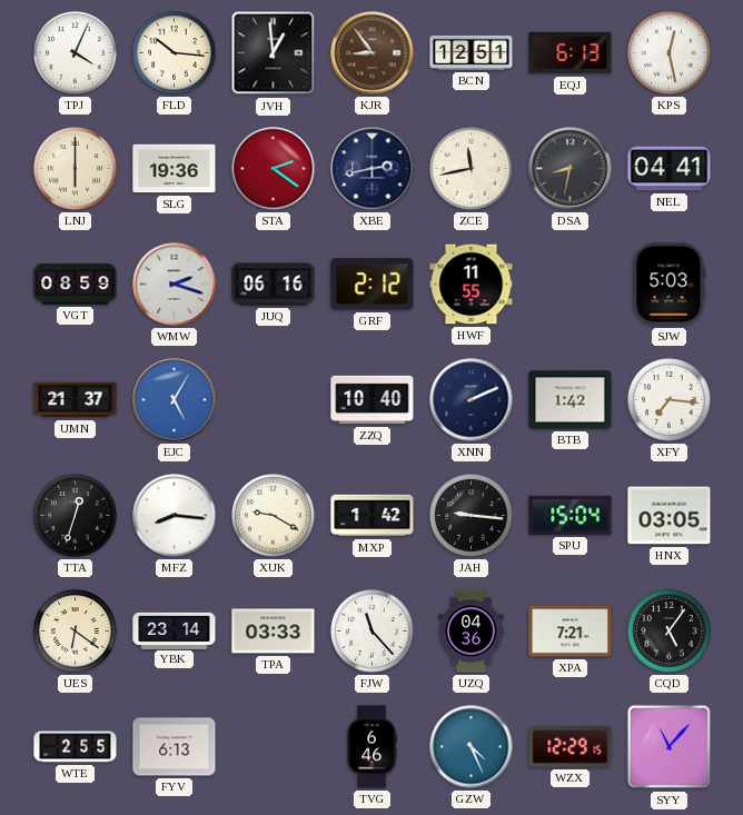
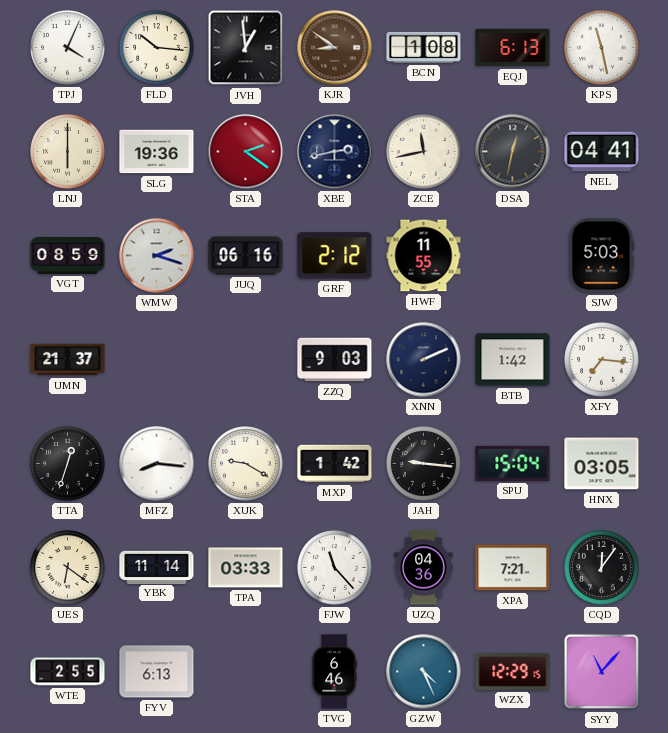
KJR: 8:54 -> 8:51 (335, 48)
BCN: 12:51 -> 1:08 (424, 47)
KPS: 12:28 -> 11:28 (602, 48)
DSA: 8:32 -> 12:32 (513, 152)
EJC: 5:05 -> none (175, 400)
ZZQ: 10:40 -> 9:03 (335, 360)
YBK: 23:14 -> 11:14 (157, 567)
CQD: 5:06 -> 12:06 (602, 568)
